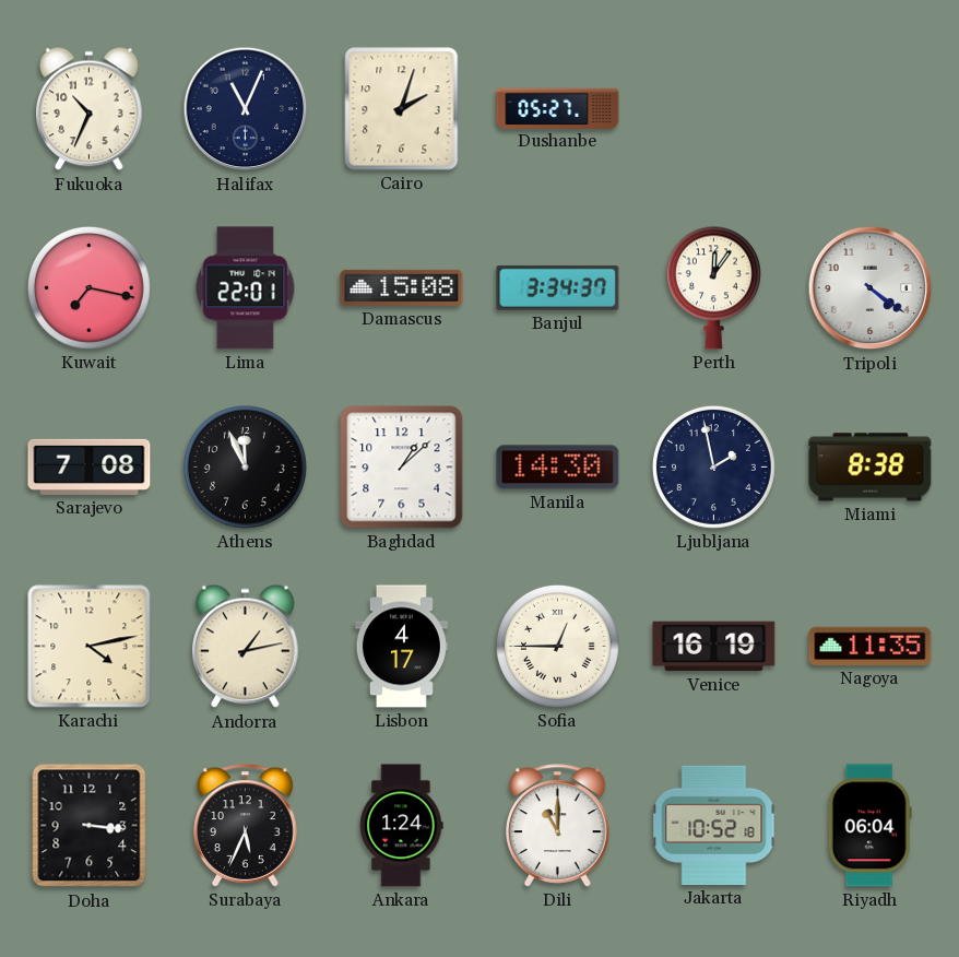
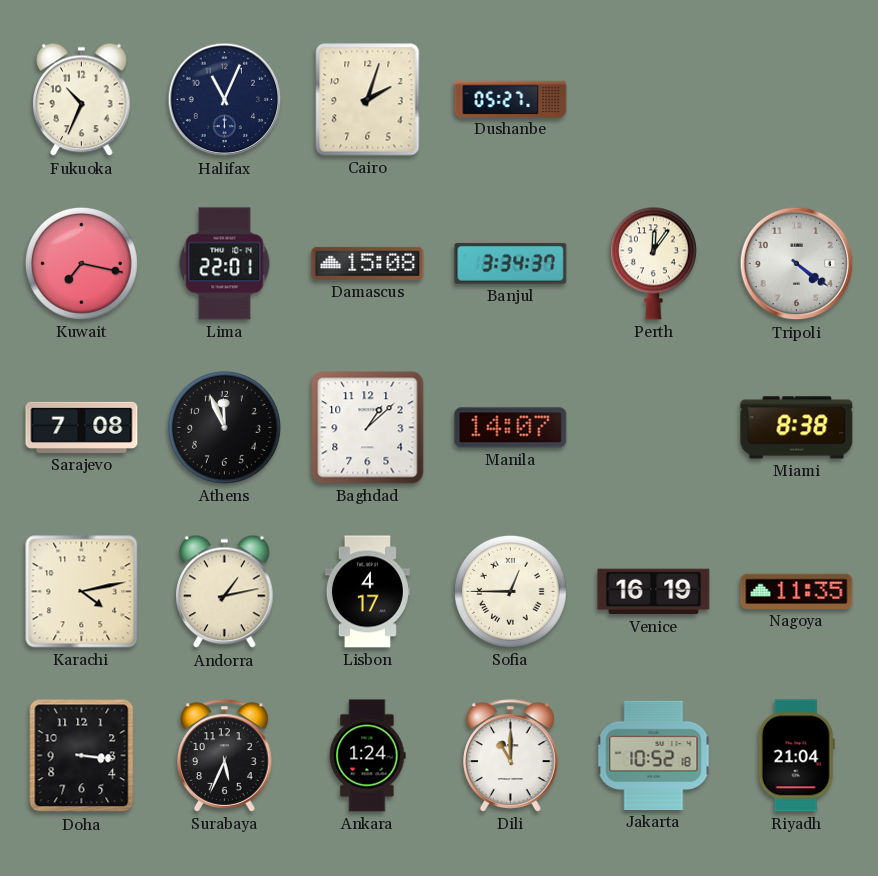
Manila: 14:30 -> 14:07 (511, 428)
Ljubljana: 1:58 -> none (713, 466)
Riyadh: 06:04 -> 21:04 (796, 756)
